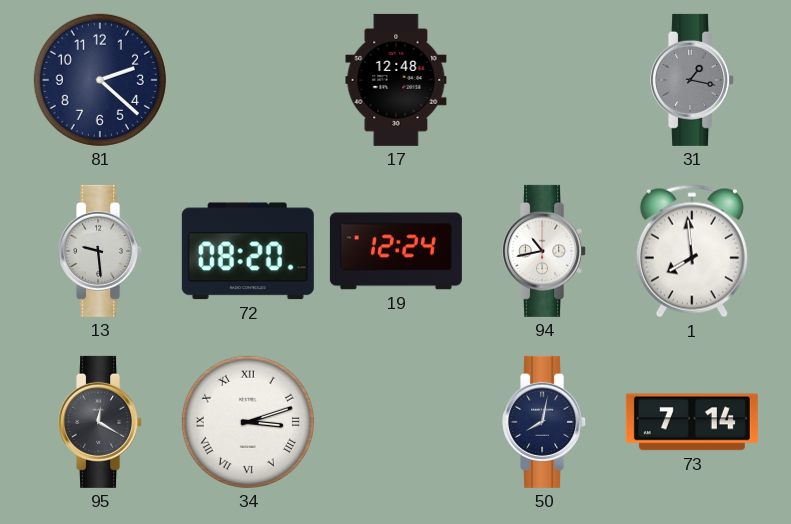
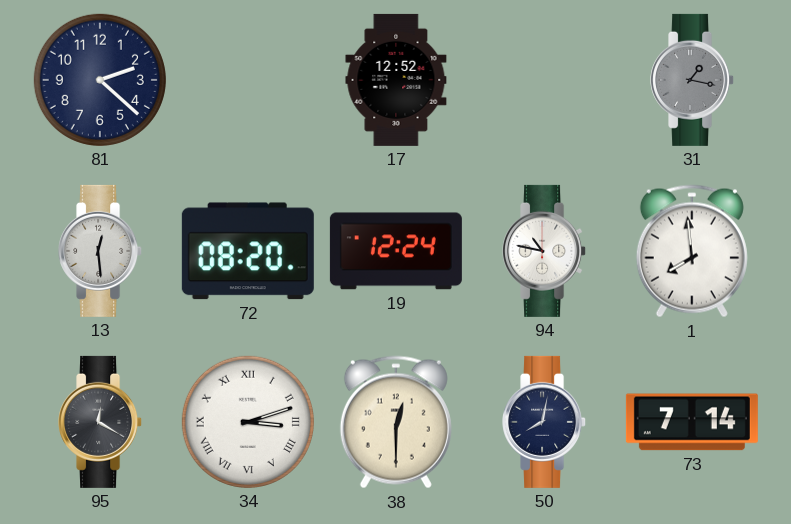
17: 12:48 -> 12:52 (396, 80)
13: 9:29 -> 12:29 (101, 251)
94: 10:43 -> 10:47 (545, 251)
38: none -> 12:30 (396, 422)
